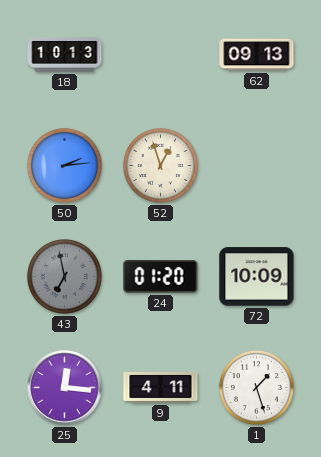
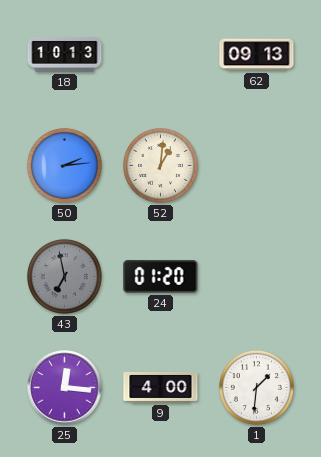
52: 12:57 -> 1:01 (160, 165)
72: 10:09 -> none (257, 277)
9: 4:11 -> 4:00 (161, 387)
1: 1:27 -> 1:31 (256, 387)
